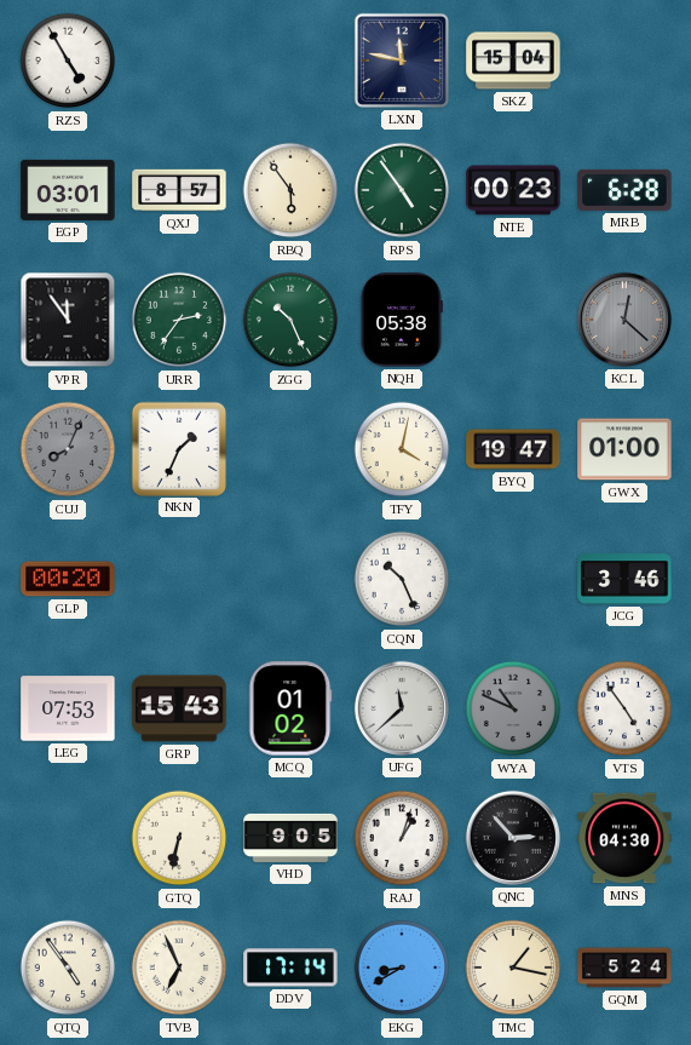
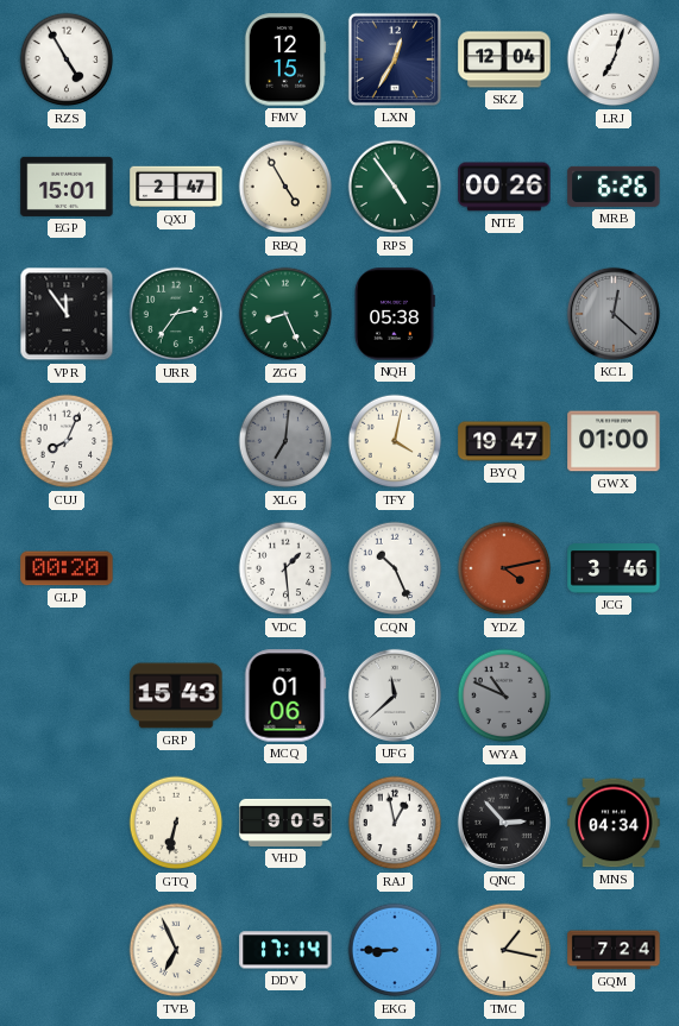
FMV: none -> 12:15 (285, 59)
LXN: 11:47 -> 12:35 (395, 59)
SKZ: 15:04 -> 12:04 (504, 59)
LRJ: none -> 7:03 (614, 59)
EGP: 03:01 -> 15:01 (67, 187)
QXJ: 8:57 -> 2:47 (176, 187)
RBQ: 5:54 -> 4:55 (285, 187)
NTE: 00:23 -> 00:26 (504, 187)
MRB: 6:28 -> 6:26 (614, 187)
ZGG: 10:26 -> 8:26 (285, 314)
CUJ dial: grey -> white (67, 441)
NKN: 1:34 -> none (178, 448)
XLG: none -> 7:01 (285, 441)
VDC: none -> 1:29 (285, 568)
YDZ: none -> 4:13 (504, 568)
LEG: 07:53 -> none (68, 708)
MCQ: 01:02 -> 01:06 (285, 695)
VTS: 4:54 -> none (624, 708)
RAJ: 1:03 -> 12:58 (395, 823)
MNS: 04:30 -> 04:34 (614, 823)
QTQ: 4:54 -> none (68, 968)
EKG: 8:40 -> 8:45 (395, 950)
GQM: 5:24 -> 7:24 (614, 950)
